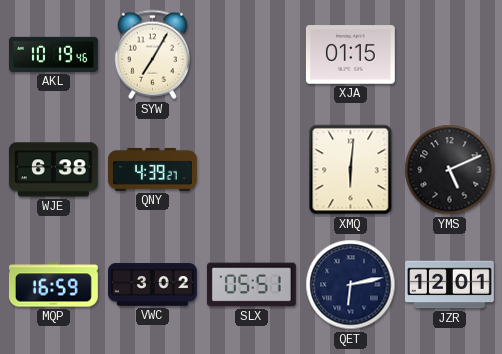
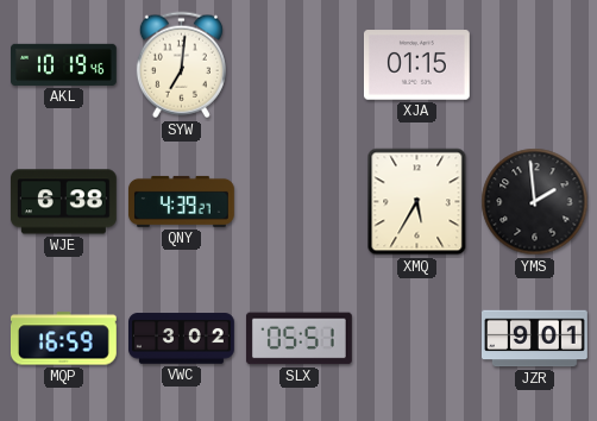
SYW: 7:05 -> 7:01 (181, 65)
XMQ: 6:01 -> 5:35 (417, 202)
YMS: 5:11 -> 1:59 (535, 202)
QET: 6:13 -> none (351, 285)
JZR: 12:01 -> 9:01 (535, 339)
